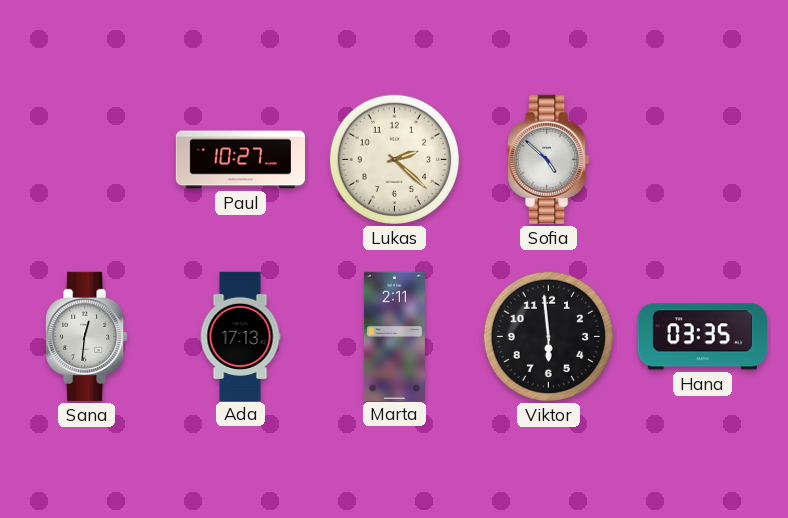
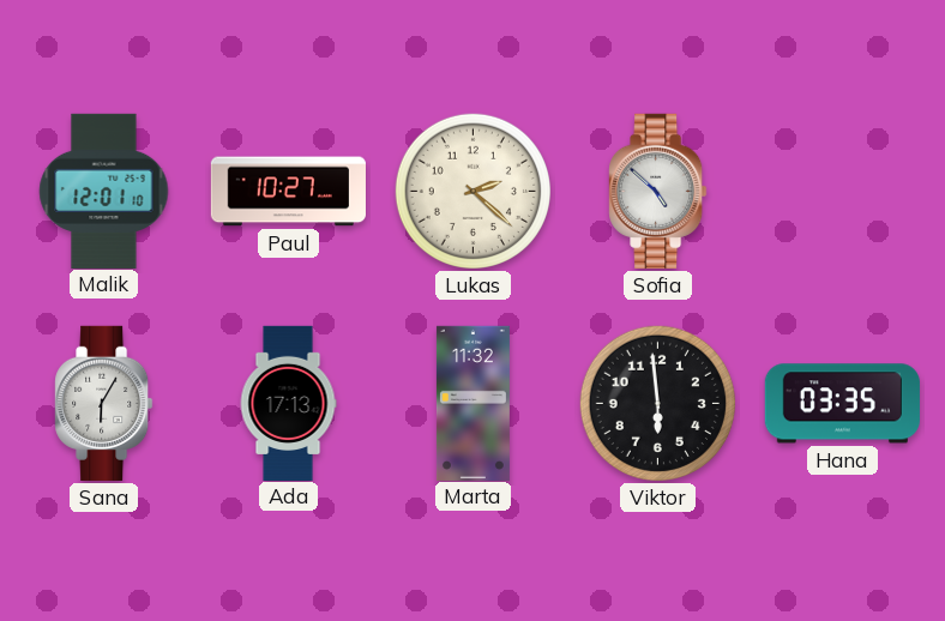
Malik: none -> 12:01 (104, 191)
Sana: 12:31 -> 6:05 (104, 403)
Marta: 2:11 -> 11:32 (472, 403)
